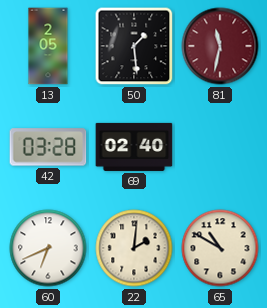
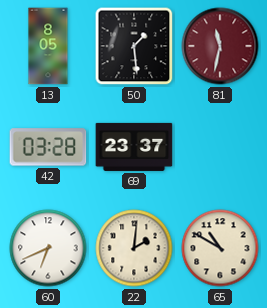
13: 2:05 -> 8:05 (48, 46)
69: 02:40 -> 23:37 (134, 147)
